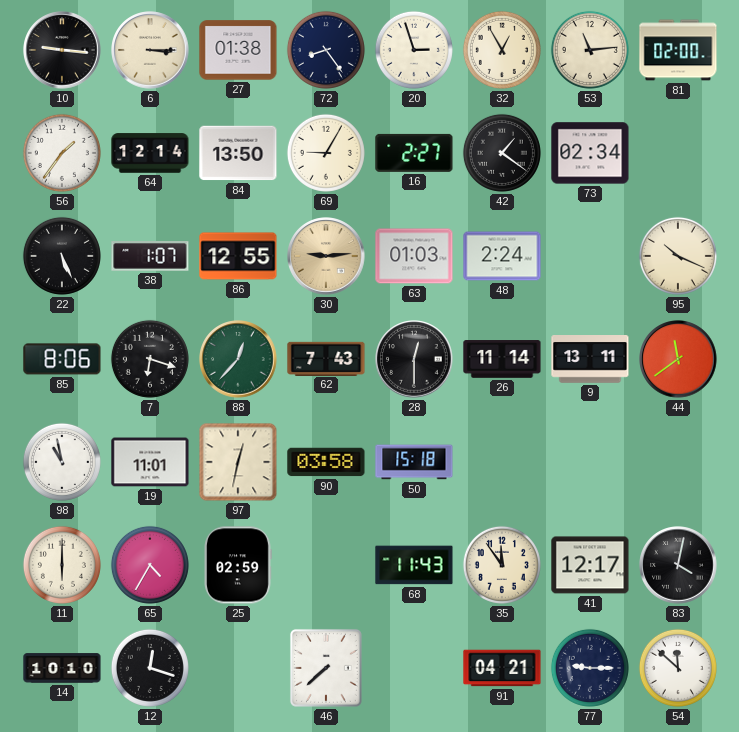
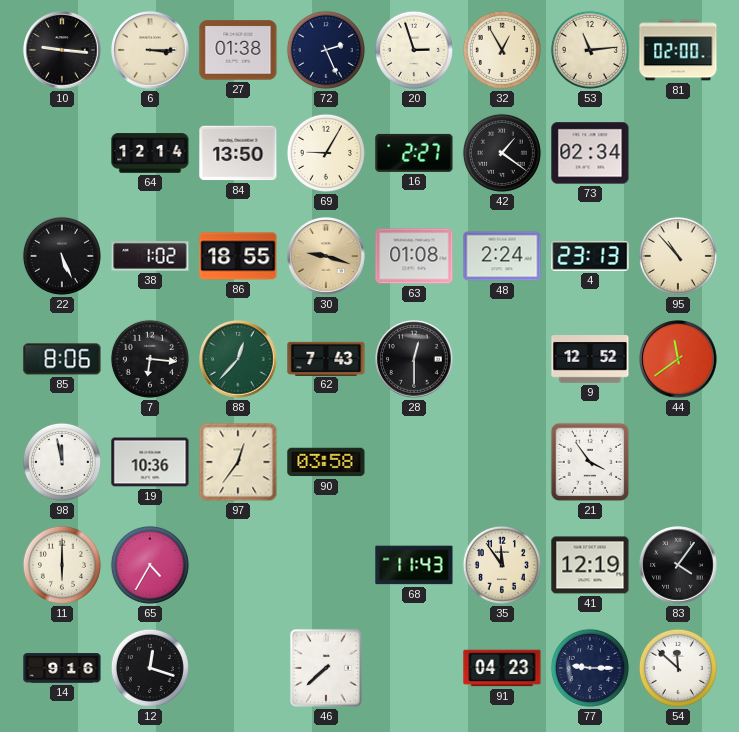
72: 8:24 -> 2:26 (326, 50)
56: 1:36 -> none (62, 153)
38: 1:07 -> 1:02 (150, 256)
86: 12:55 -> 18:55 (238, 256)
30: 9:14 -> 9:18 (326, 256)
63: 01:03 -> 01:08 (414, 256)
4: none -> 23:13 (590, 256)
95: 10:19 -> 10:53 (678, 256)
7: 6:18 -> 6:16 (150, 359)
26: 11:14 -> none (502, 359)
9: 13:11 -> 12:52 (590, 359)
98: 10:58 -> 11:58 (62, 462)
19: 11:01 -> 10:36 (150, 462)
97: 12:32 -> 12:36 (238, 462)
50: 15:18 -> none (414, 462)
21: none -> 3:54 (590, 462)
25: 02:59 -> none (238, 565)
41: 12:17 -> 12:19 (590, 565)
83: 4:02 -> 4:06 (678, 565)
14: 10:10 -> 9:16 (62, 668)
91: 04:21 -> 04:23 (502, 668)
